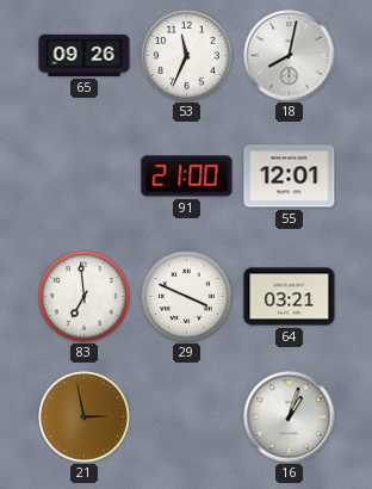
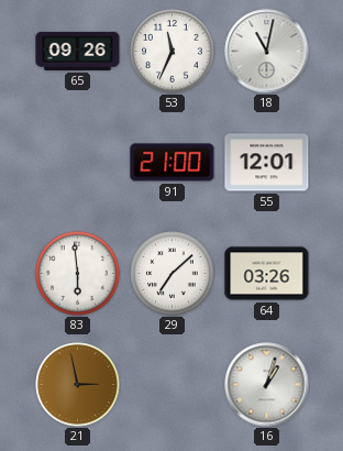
18: 8:02 -> 11:02 (267, 52)
83: 6:59 -> 5:59 (78, 274)
29: 3:49 -> 7:08 (173, 274)
64: 03:21 -> 03:26 (267, 274)
